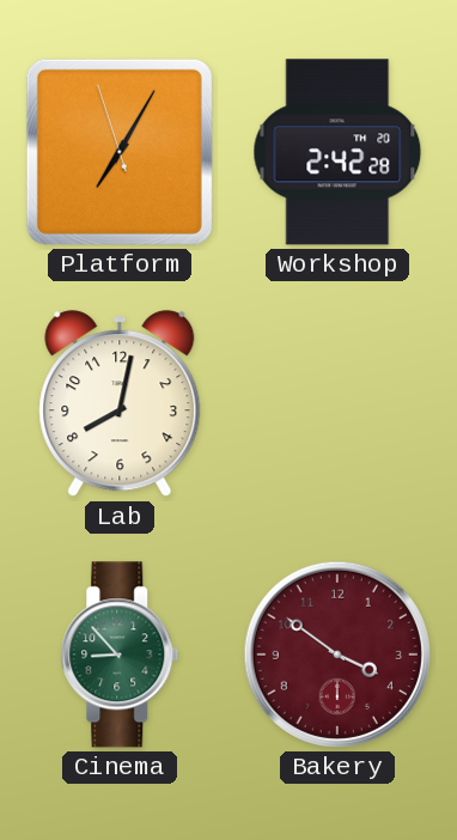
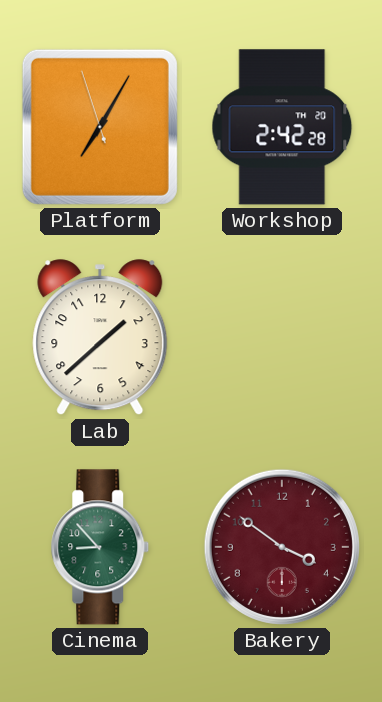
Lab: 8:02 -> 1:38 (100, 338)
